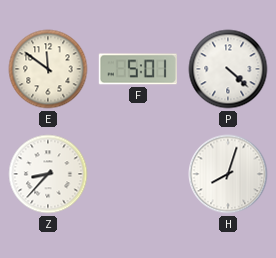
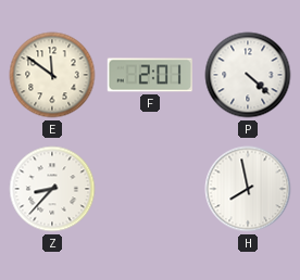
F: 5:01 -> 2:01 (150, 75)
H: 8:03 -> 7:58 (248, 189)
